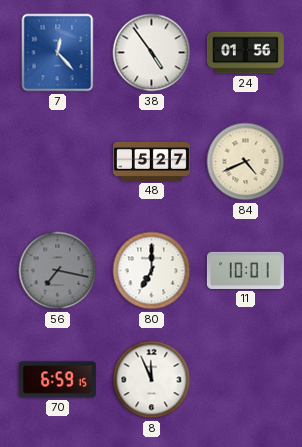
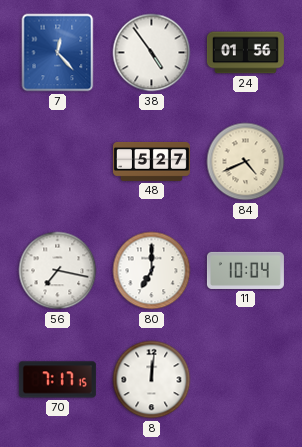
56 dial: grey -> white (58, 271)
11: 10:01 -> 10:04 (245, 270)
70: 6:59 -> 7:17 (57, 380)
8: 11:56 -> 12:01 (152, 380)
